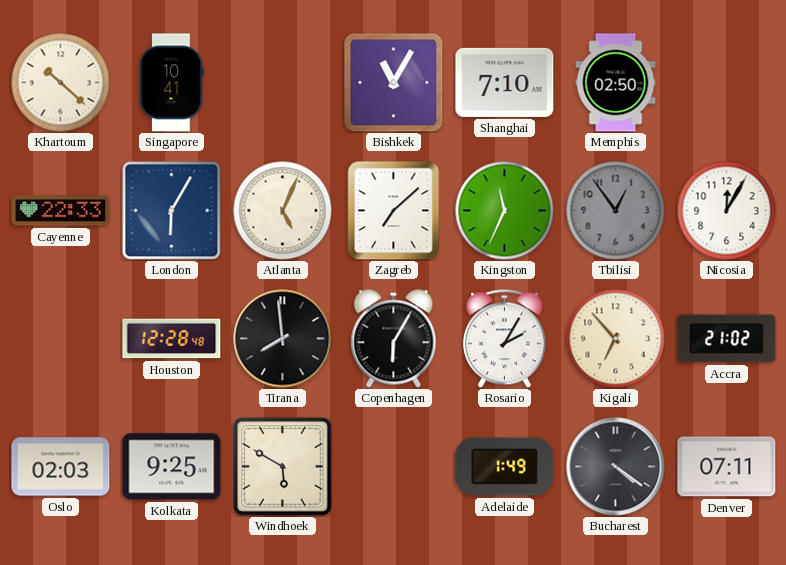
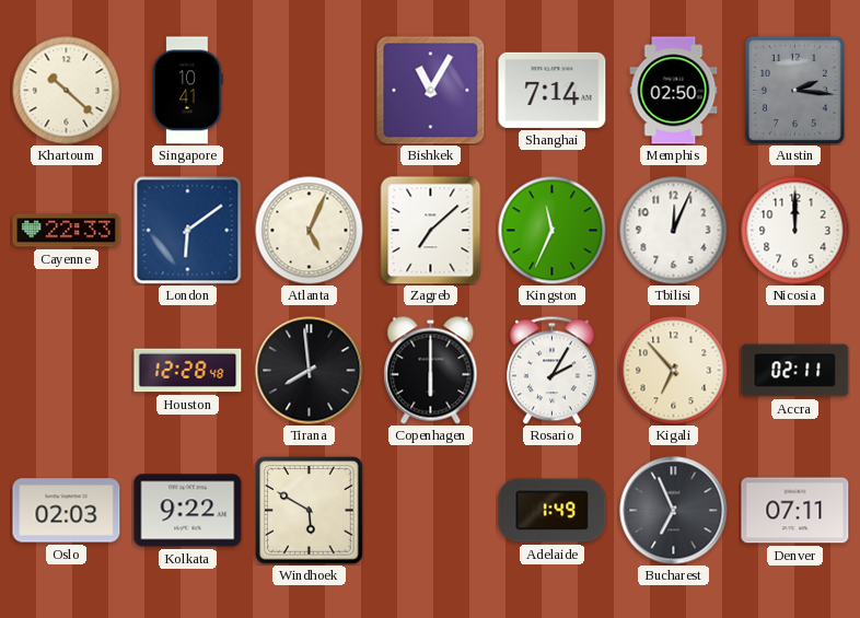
Shanghai: 7:10 -> 7:14 (553, 90)
Austin: none -> 2:16 (794, 90)
London: 6:05 -> 6:09 (188, 231)
Tbilisi: 12:54 -> 12:04 (674, 231)
Tbilisi dial: grey -> white (674, 231)
Nicosia: 12:05 -> 12:00 (795, 231)
Copenhagen: 6:05 -> 6:00 (431, 371)
Accra: 21:02 -> 02:11 (795, 371)
Kolkata: 9:25 -> 9:22 (188, 511)
Bucharest: 4:21 -> 6:56 (674, 511)
